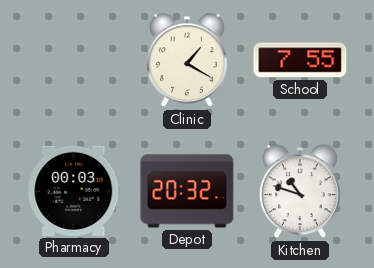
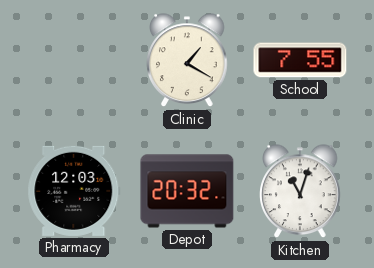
Pharmacy: 00:03 -> 12:03 (74, 191)
Kitchen: 10:48 -> 11:03 (300, 192)
